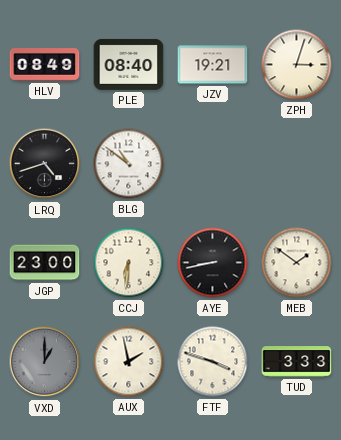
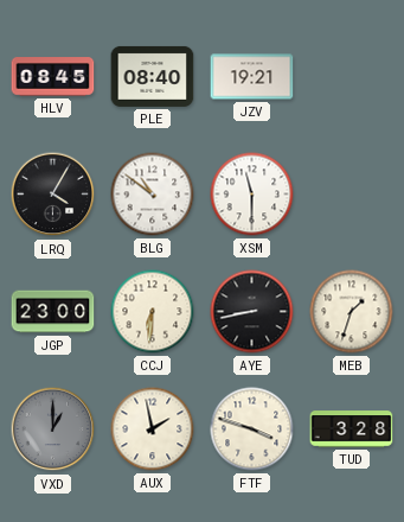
HLV: 08:49 -> 08:45 (53, 77)
ZPH: 3:03 -> none (297, 65)
LRQ: 4:42 -> 4:05 (53, 195)
XSM: none -> 11:30 (252, 195)
MEB: 1:51 -> 1:33 (352, 312)
TUD: 3:33 -> 3:28 (352, 429)
